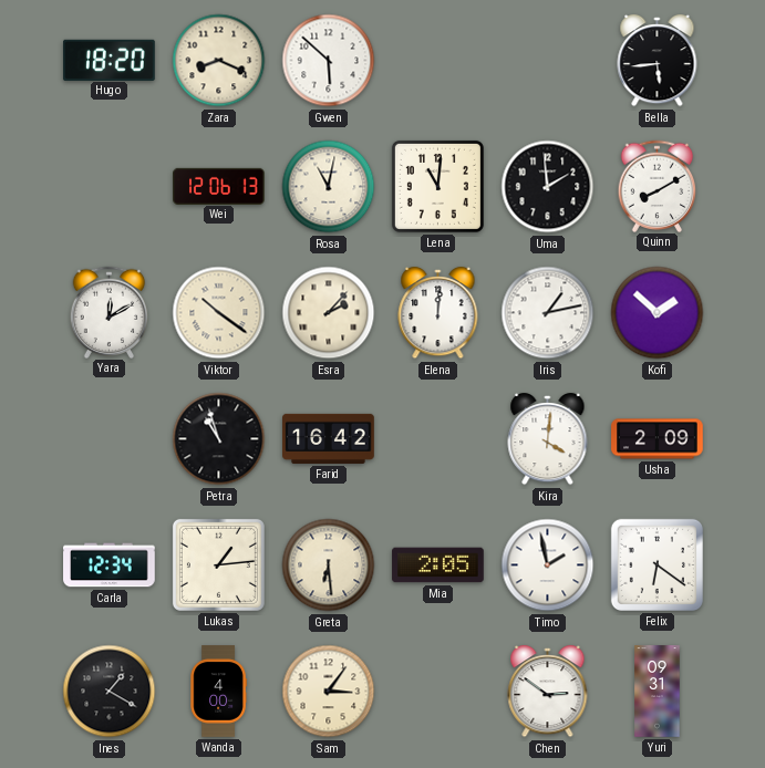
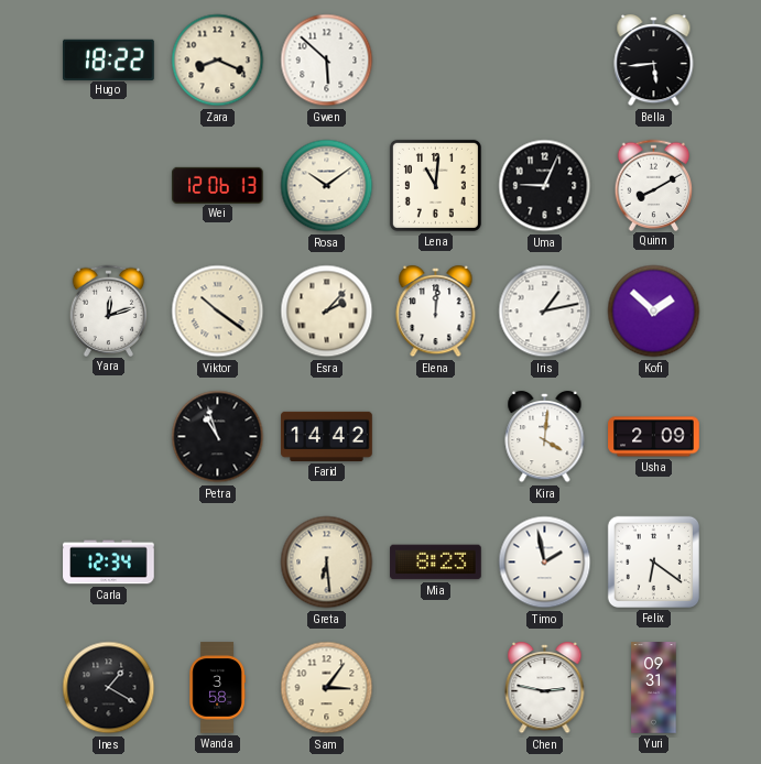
Hugo: 18:20 -> 18:22 (109, 59)
Rosa: 11:02 -> 10:09 (327, 186)
Uma: 1:59 -> 9:04 (545, 186)
Yara: 12:10 -> 12:12 (109, 310)
Farid: 16:42 -> 14:42 (327, 436)
Lukas: 1:14 -> none (218, 564)
Mia: 2:05 -> 8:23 (436, 563)
Wanda: 4:00 -> 3:58 (217, 688)
Chen: 2:51 -> 2:47 (545, 688)
